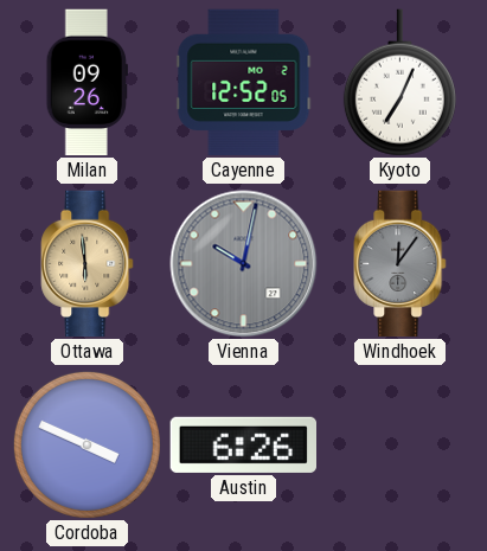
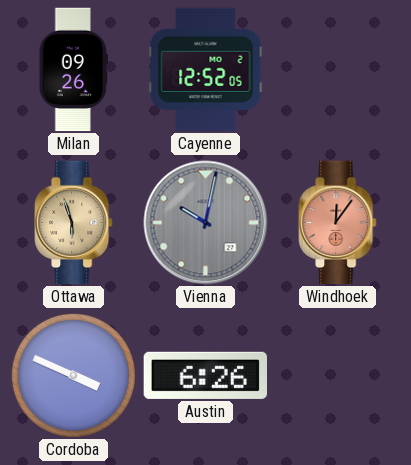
Kyoto: 7:04 -> none (399, 83)
Ottawa: 5:59 -> 5:57 (74, 223)
Windhoek dial: grey -> salmon (338, 223)
